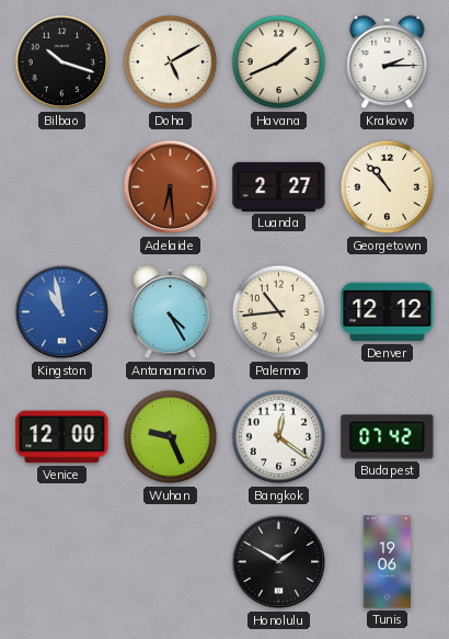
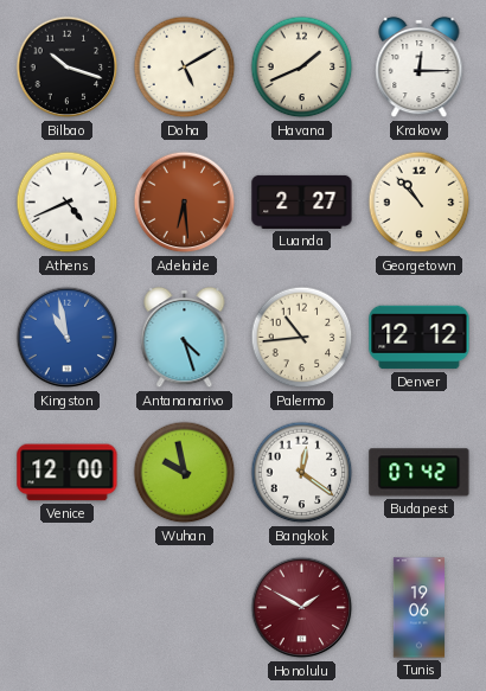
Krakow: 2:15 -> 12:15 (420, 68)
Athens: none -> 4:41 (68, 203)
Antananarivo: 4:25 -> 4:27 (185, 338)
Wuhan: 9:26 -> 9:58 (185, 473)
Honolulu dial: black -> burgundy (302, 608)
